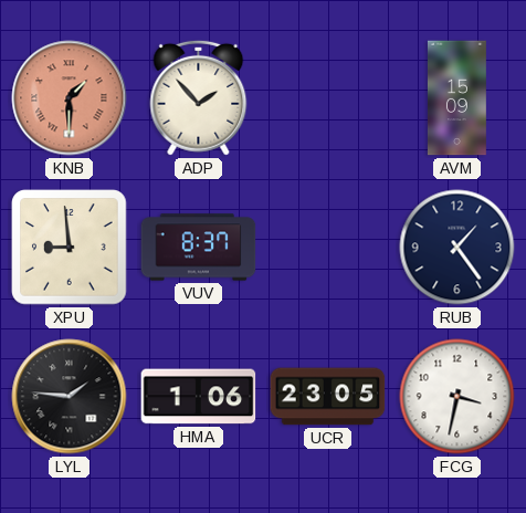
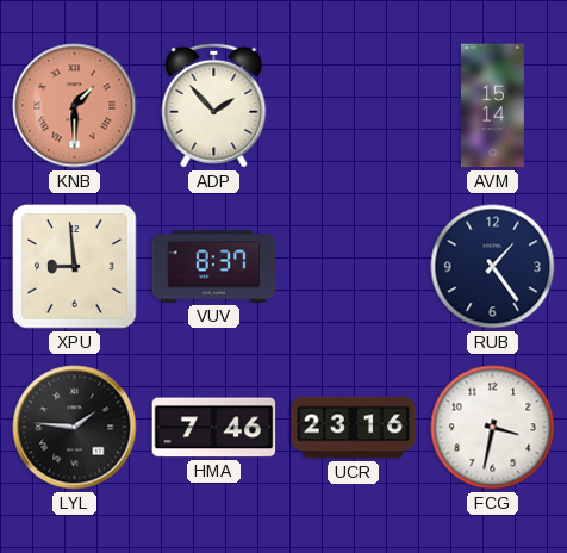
AVM: 15:09 -> 15:14 (492, 106)
HMA: 1:06 -> 7:46 (214, 428)
UCR: 23:05 -> 23:16 (354, 428)
